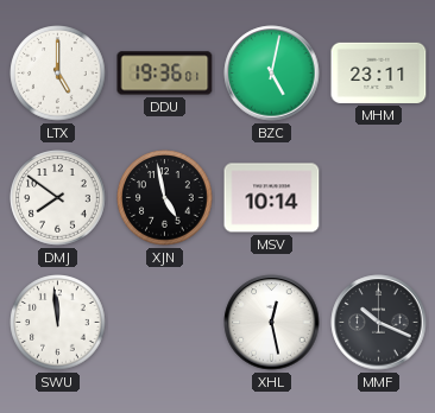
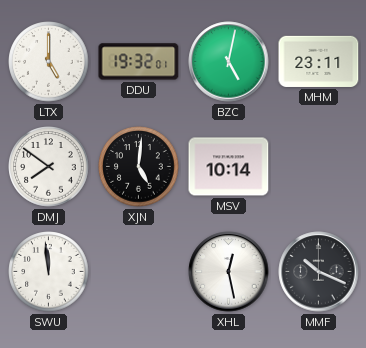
DDU: 19:36 -> 19:32 (139, 62)
XJN: 4:58 -> 5:01 (139, 167)
